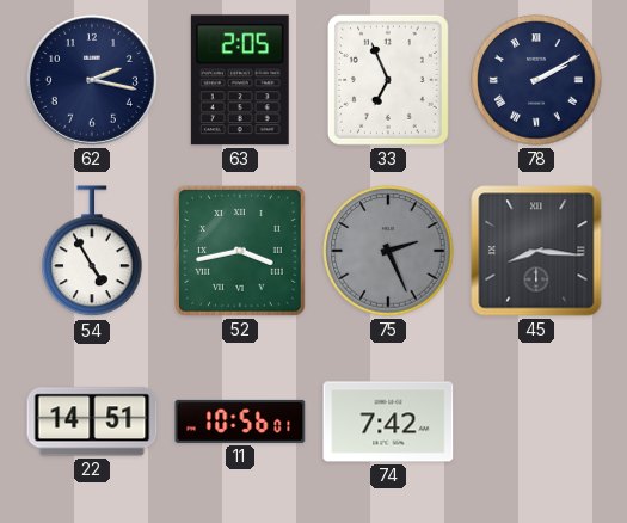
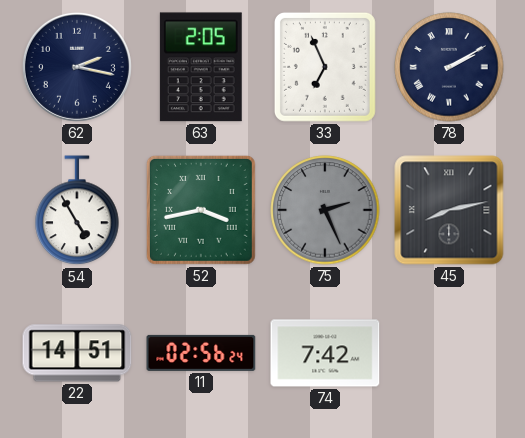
45: 8:16 -> 8:13 (449, 210)
11: 10:56 -> 02:56 (201, 353)
